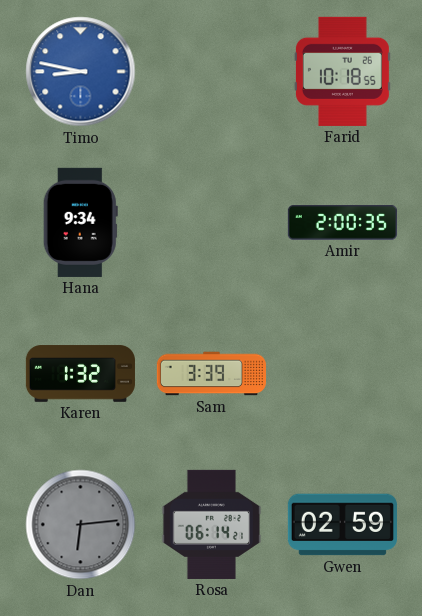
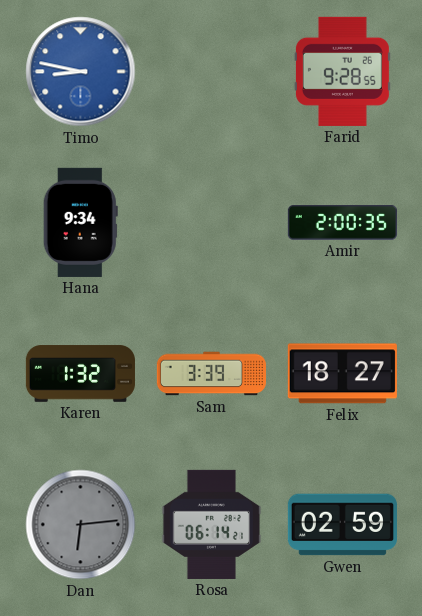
Farid: 10:18 -> 9:28 (342, 71)
Felix: none -> 18:27 (342, 374)
